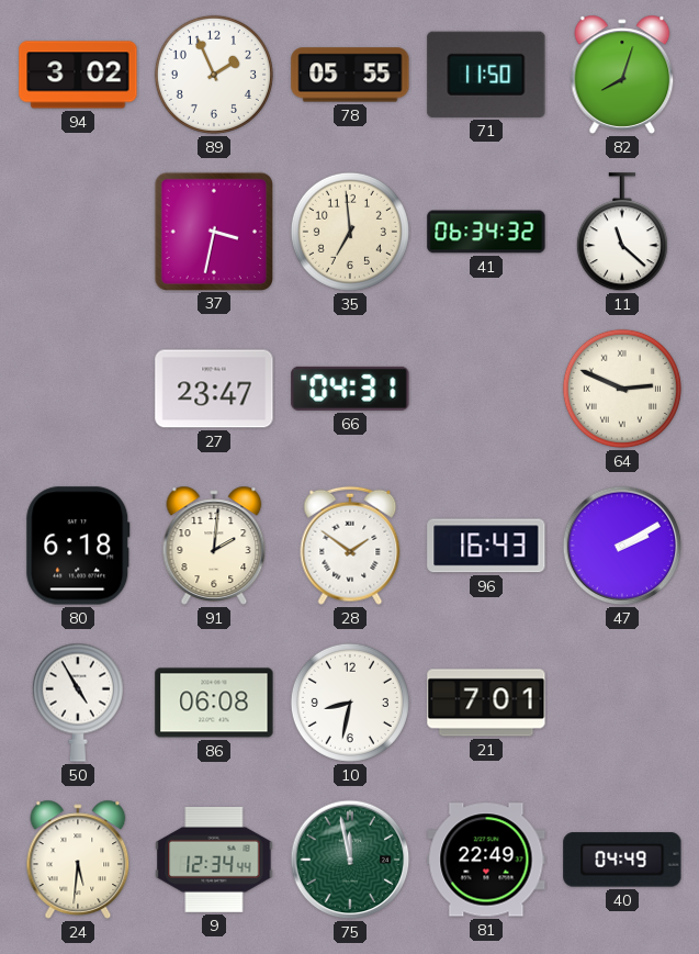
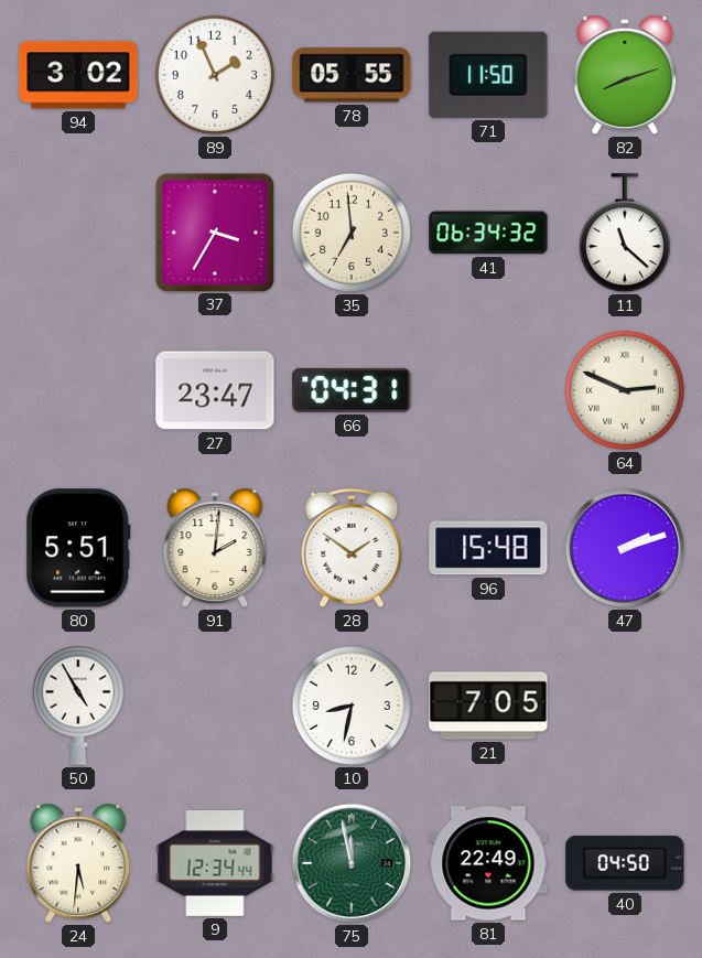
82: 8:03 -> 8:12 (625, 75)
37: 3:32 -> 3:35 (214, 232)
80: 6:18 -> 5:51 (78, 548)
96: 16:43 -> 15:48 (488, 548)
47: 2:10 -> 2:12 (625, 548)
86: 06:08 -> none (214, 703)
21: 7:01 -> 7:05 (488, 706)
40: 04:49 -> 04:50 (625, 863)
